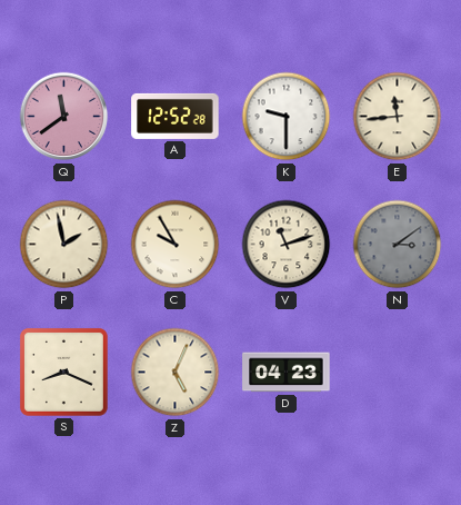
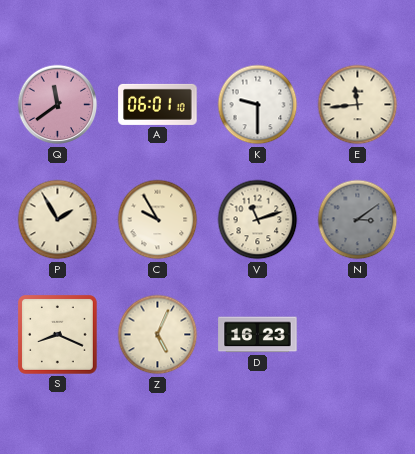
A: 12:52 -> 06:01 (158, 104)
P: 1:58 -> 1:55 (58, 220)
D: 04:23 -> 16:23 (258, 335)
